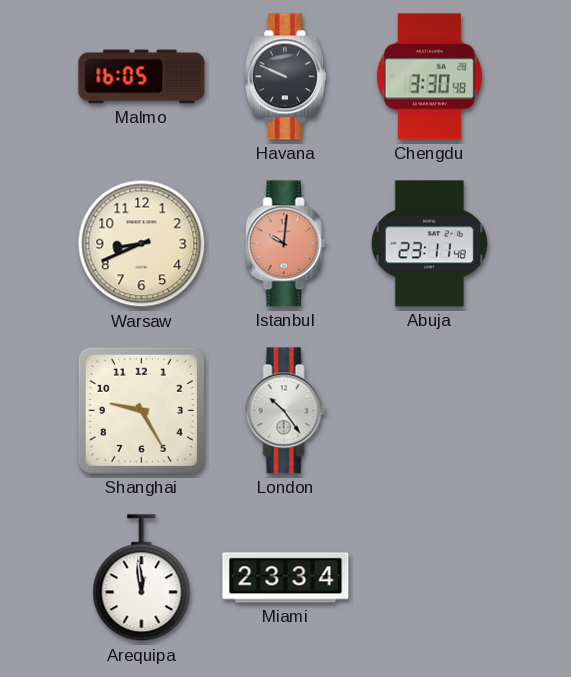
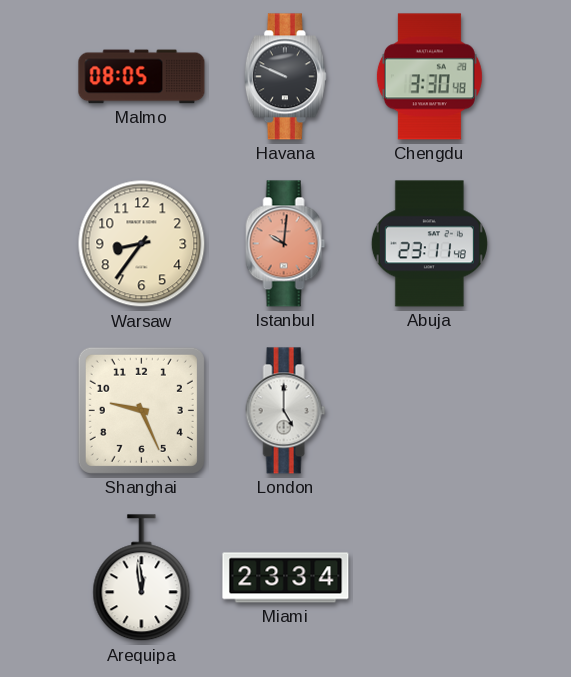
Malmo: 16:05 -> 08:05 (142, 77)
Warsaw: 8:41 -> 8:36 (142, 244)
Shanghai: 9:25 -> 9:26 (141, 410)
London: 10:24 -> 5:00 (286, 411)
